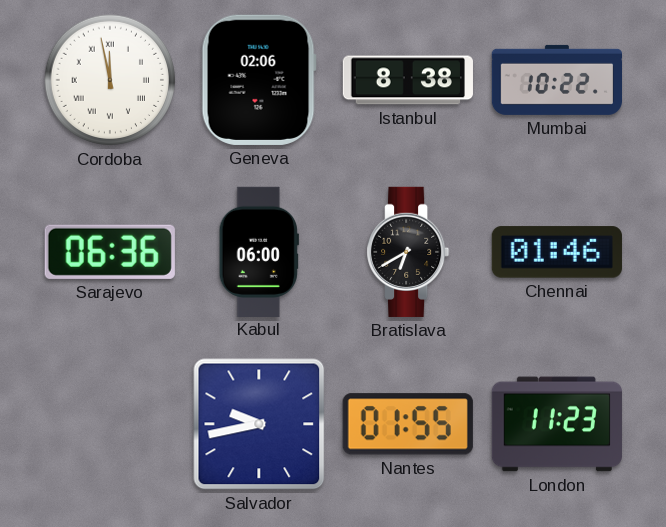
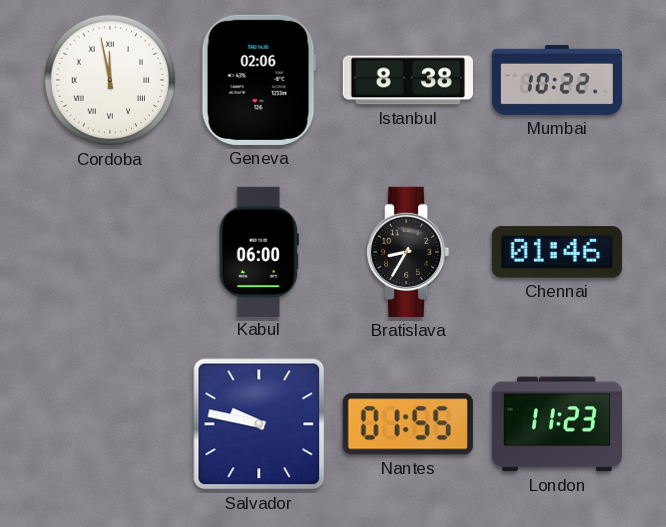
Sarajevo: 06:36 -> none (110, 252)
Bratislava: 6:40 -> 8:35 (408, 252)
Salvador: 9:43 -> 9:47 (259, 424)
